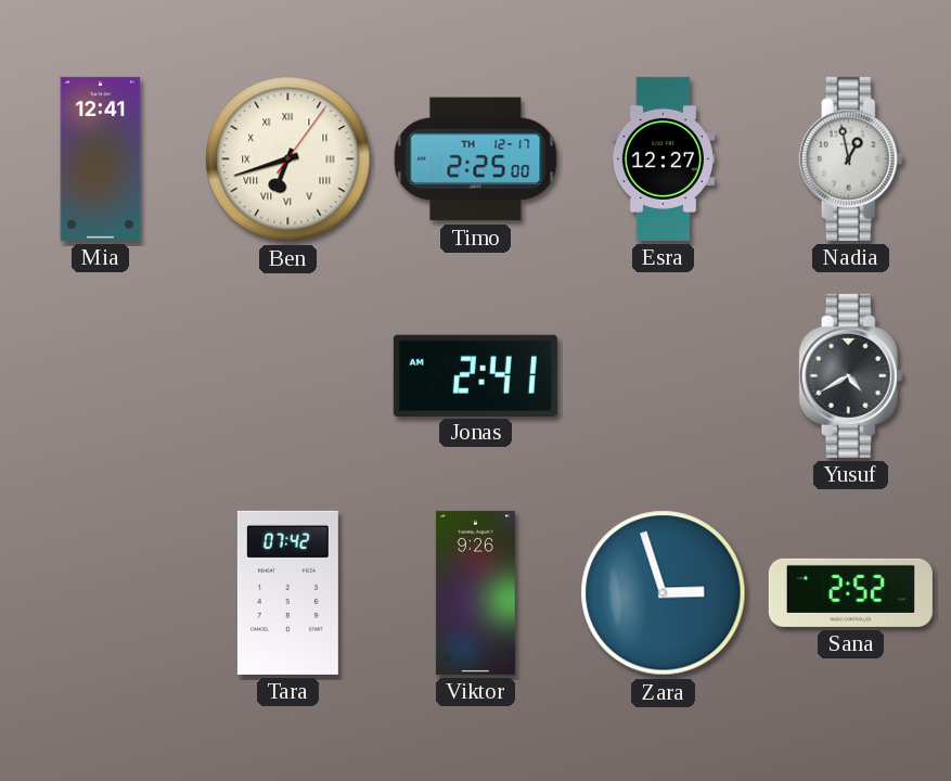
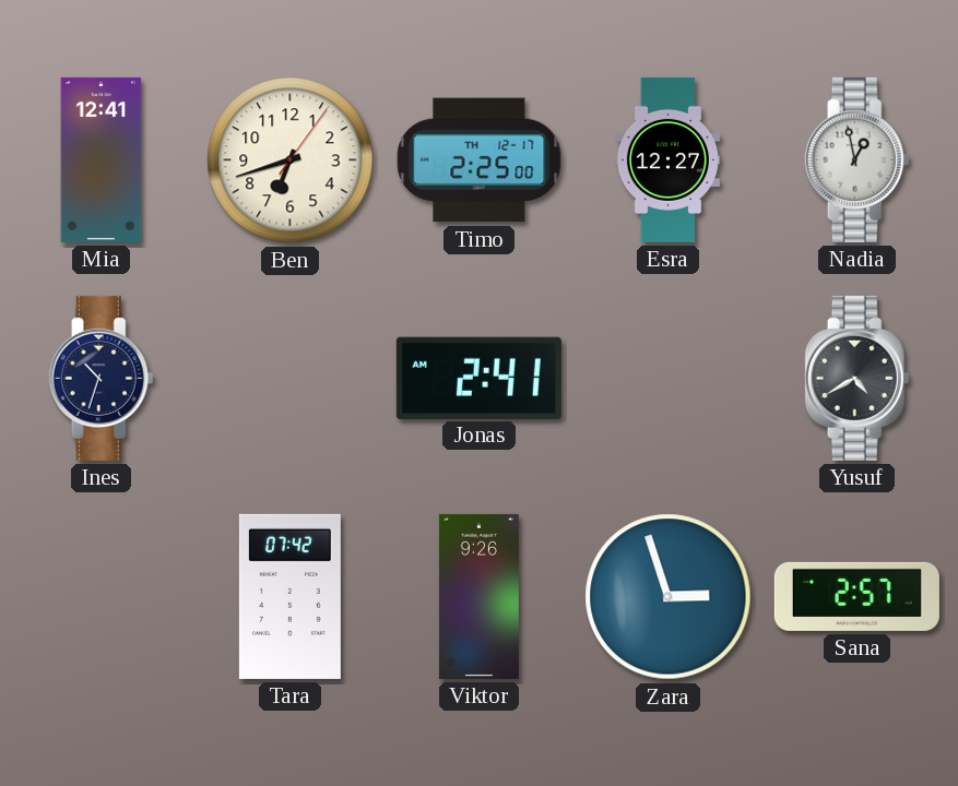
Ben numerals: Roman -> Arabic (291, 160)
Ines: none -> 10:33 (102, 378)
Sana: 2:52 -> 2:57 (856, 596)
